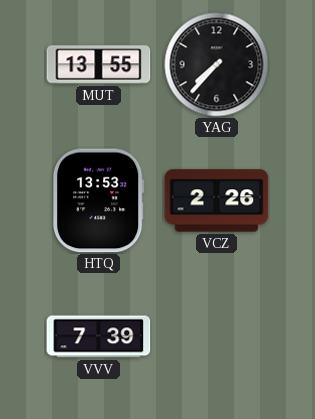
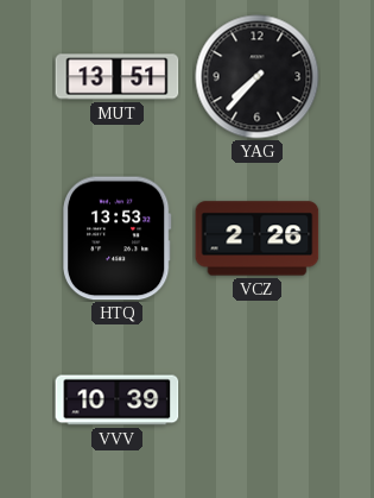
MUT: 13:55 -> 13:51 (118, 77)
VVV: 7:39 -> 10:39 (118, 401)
